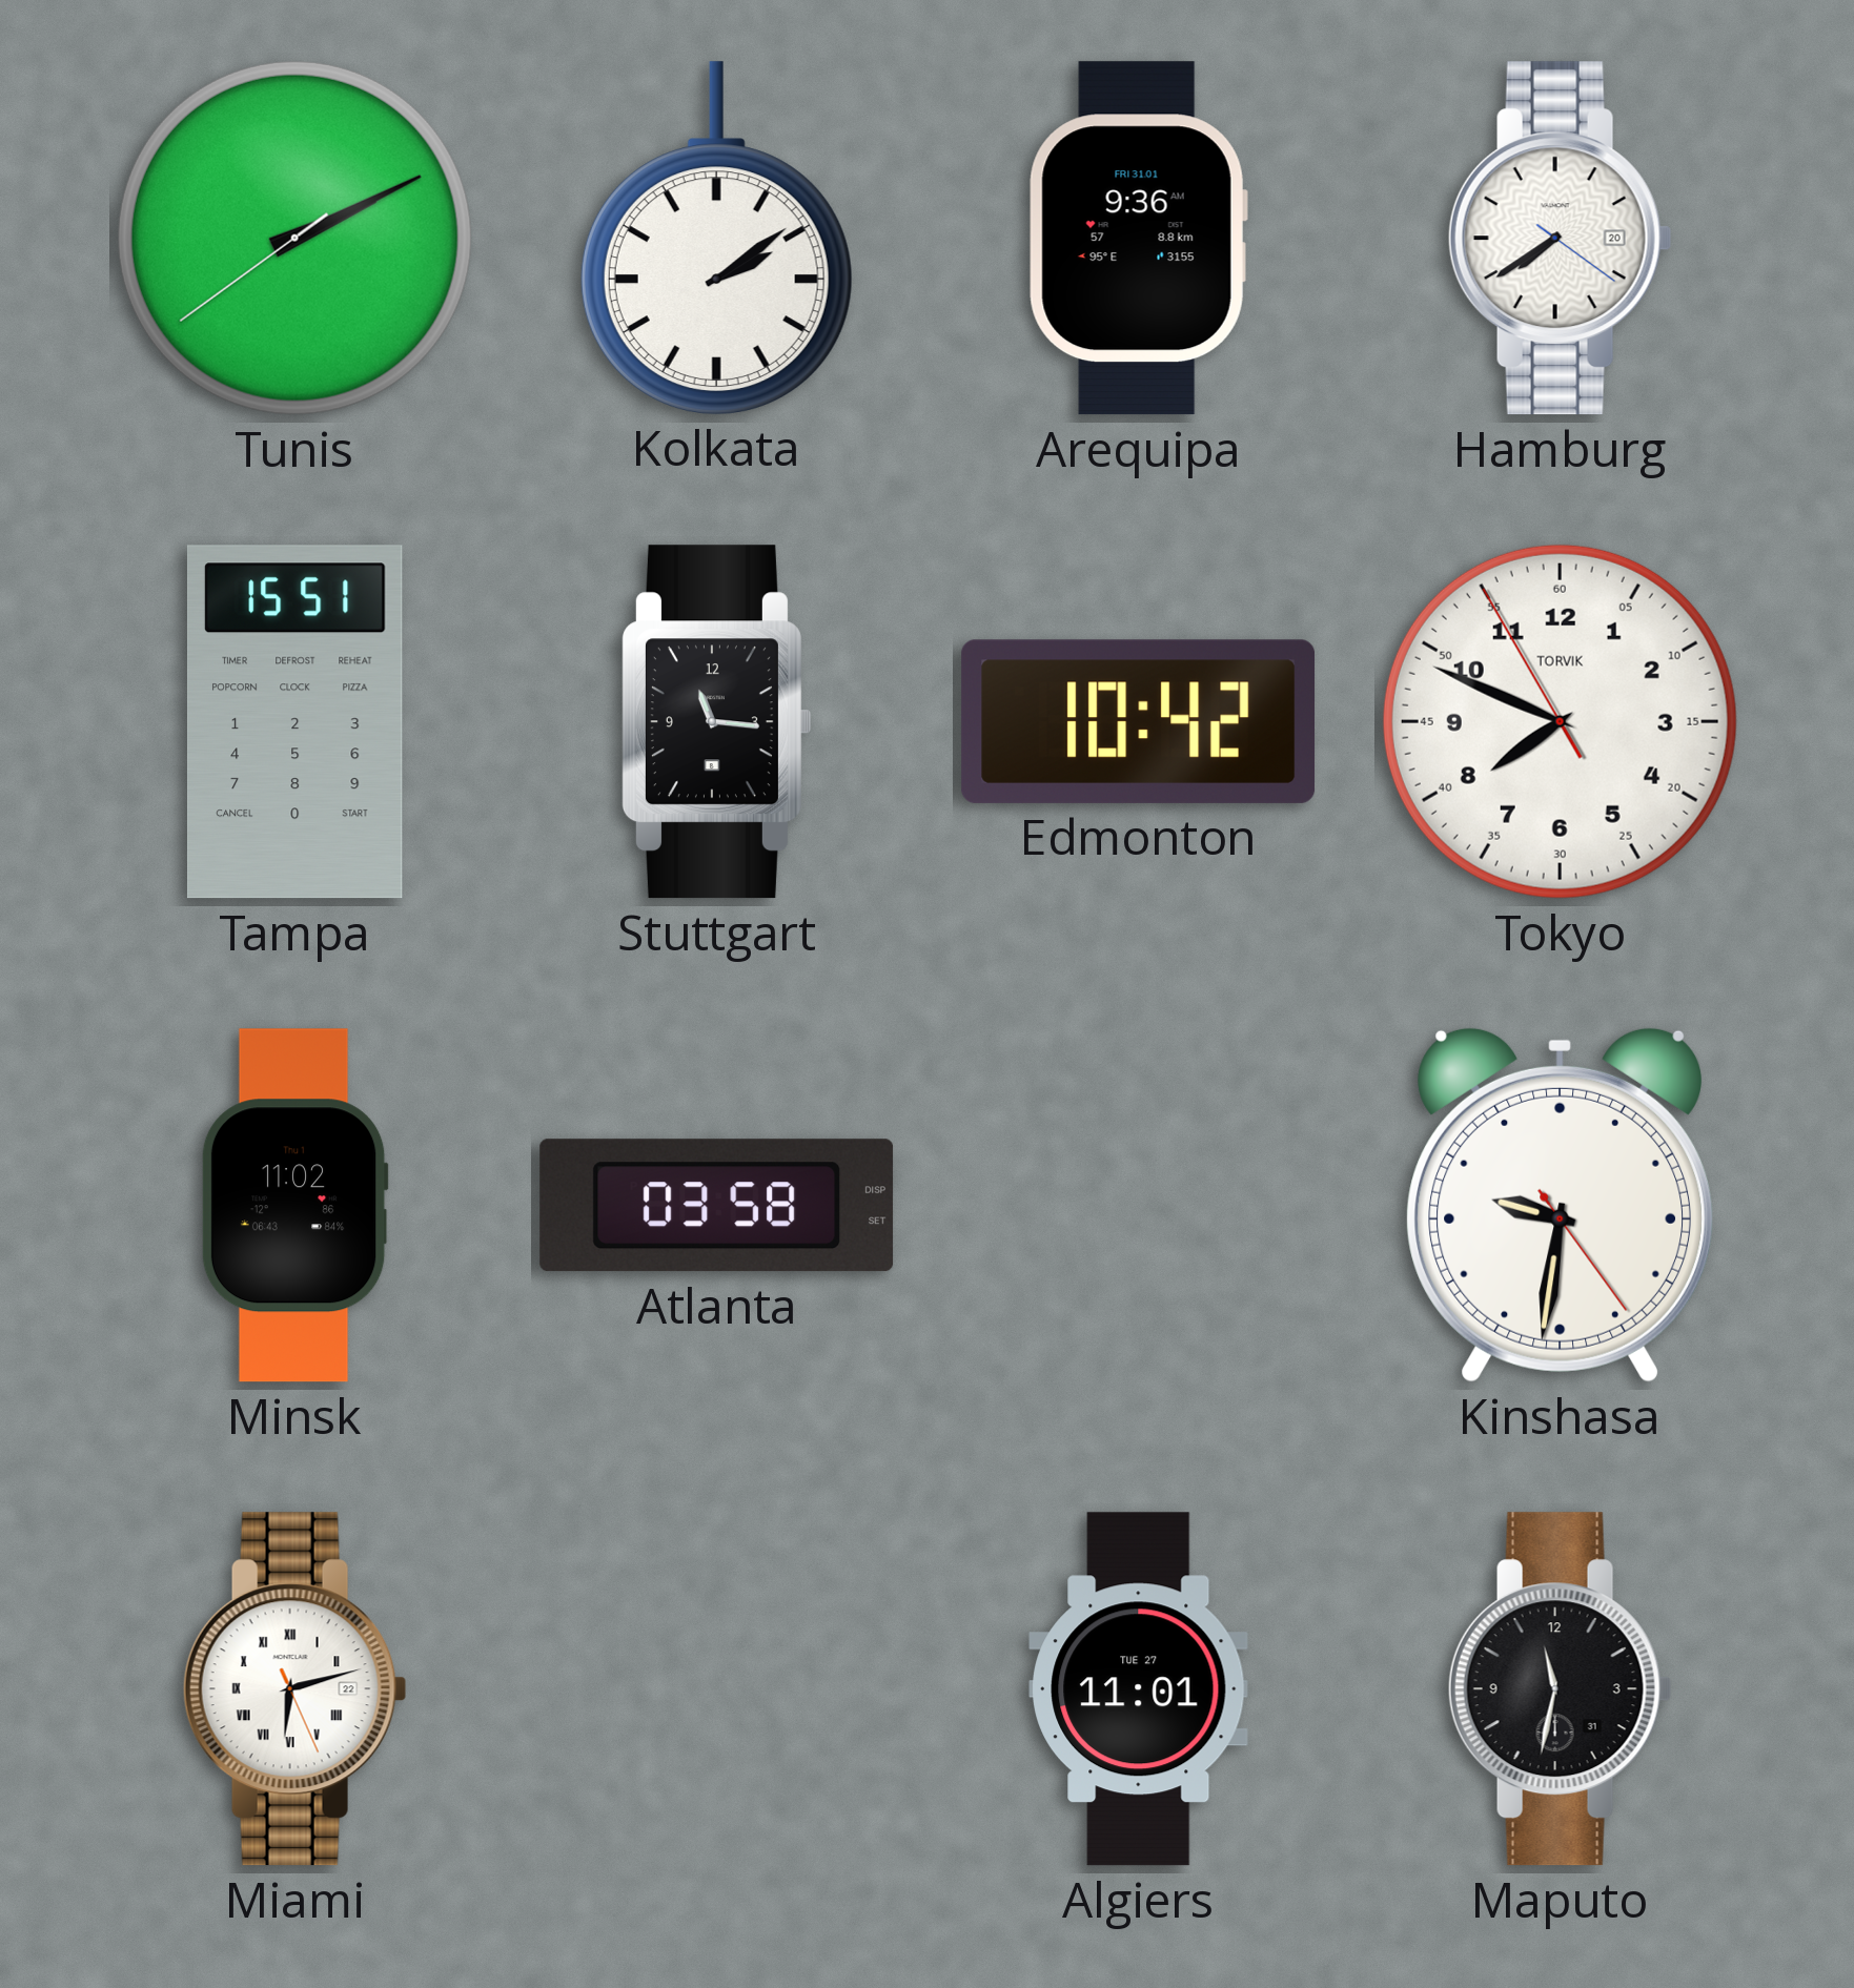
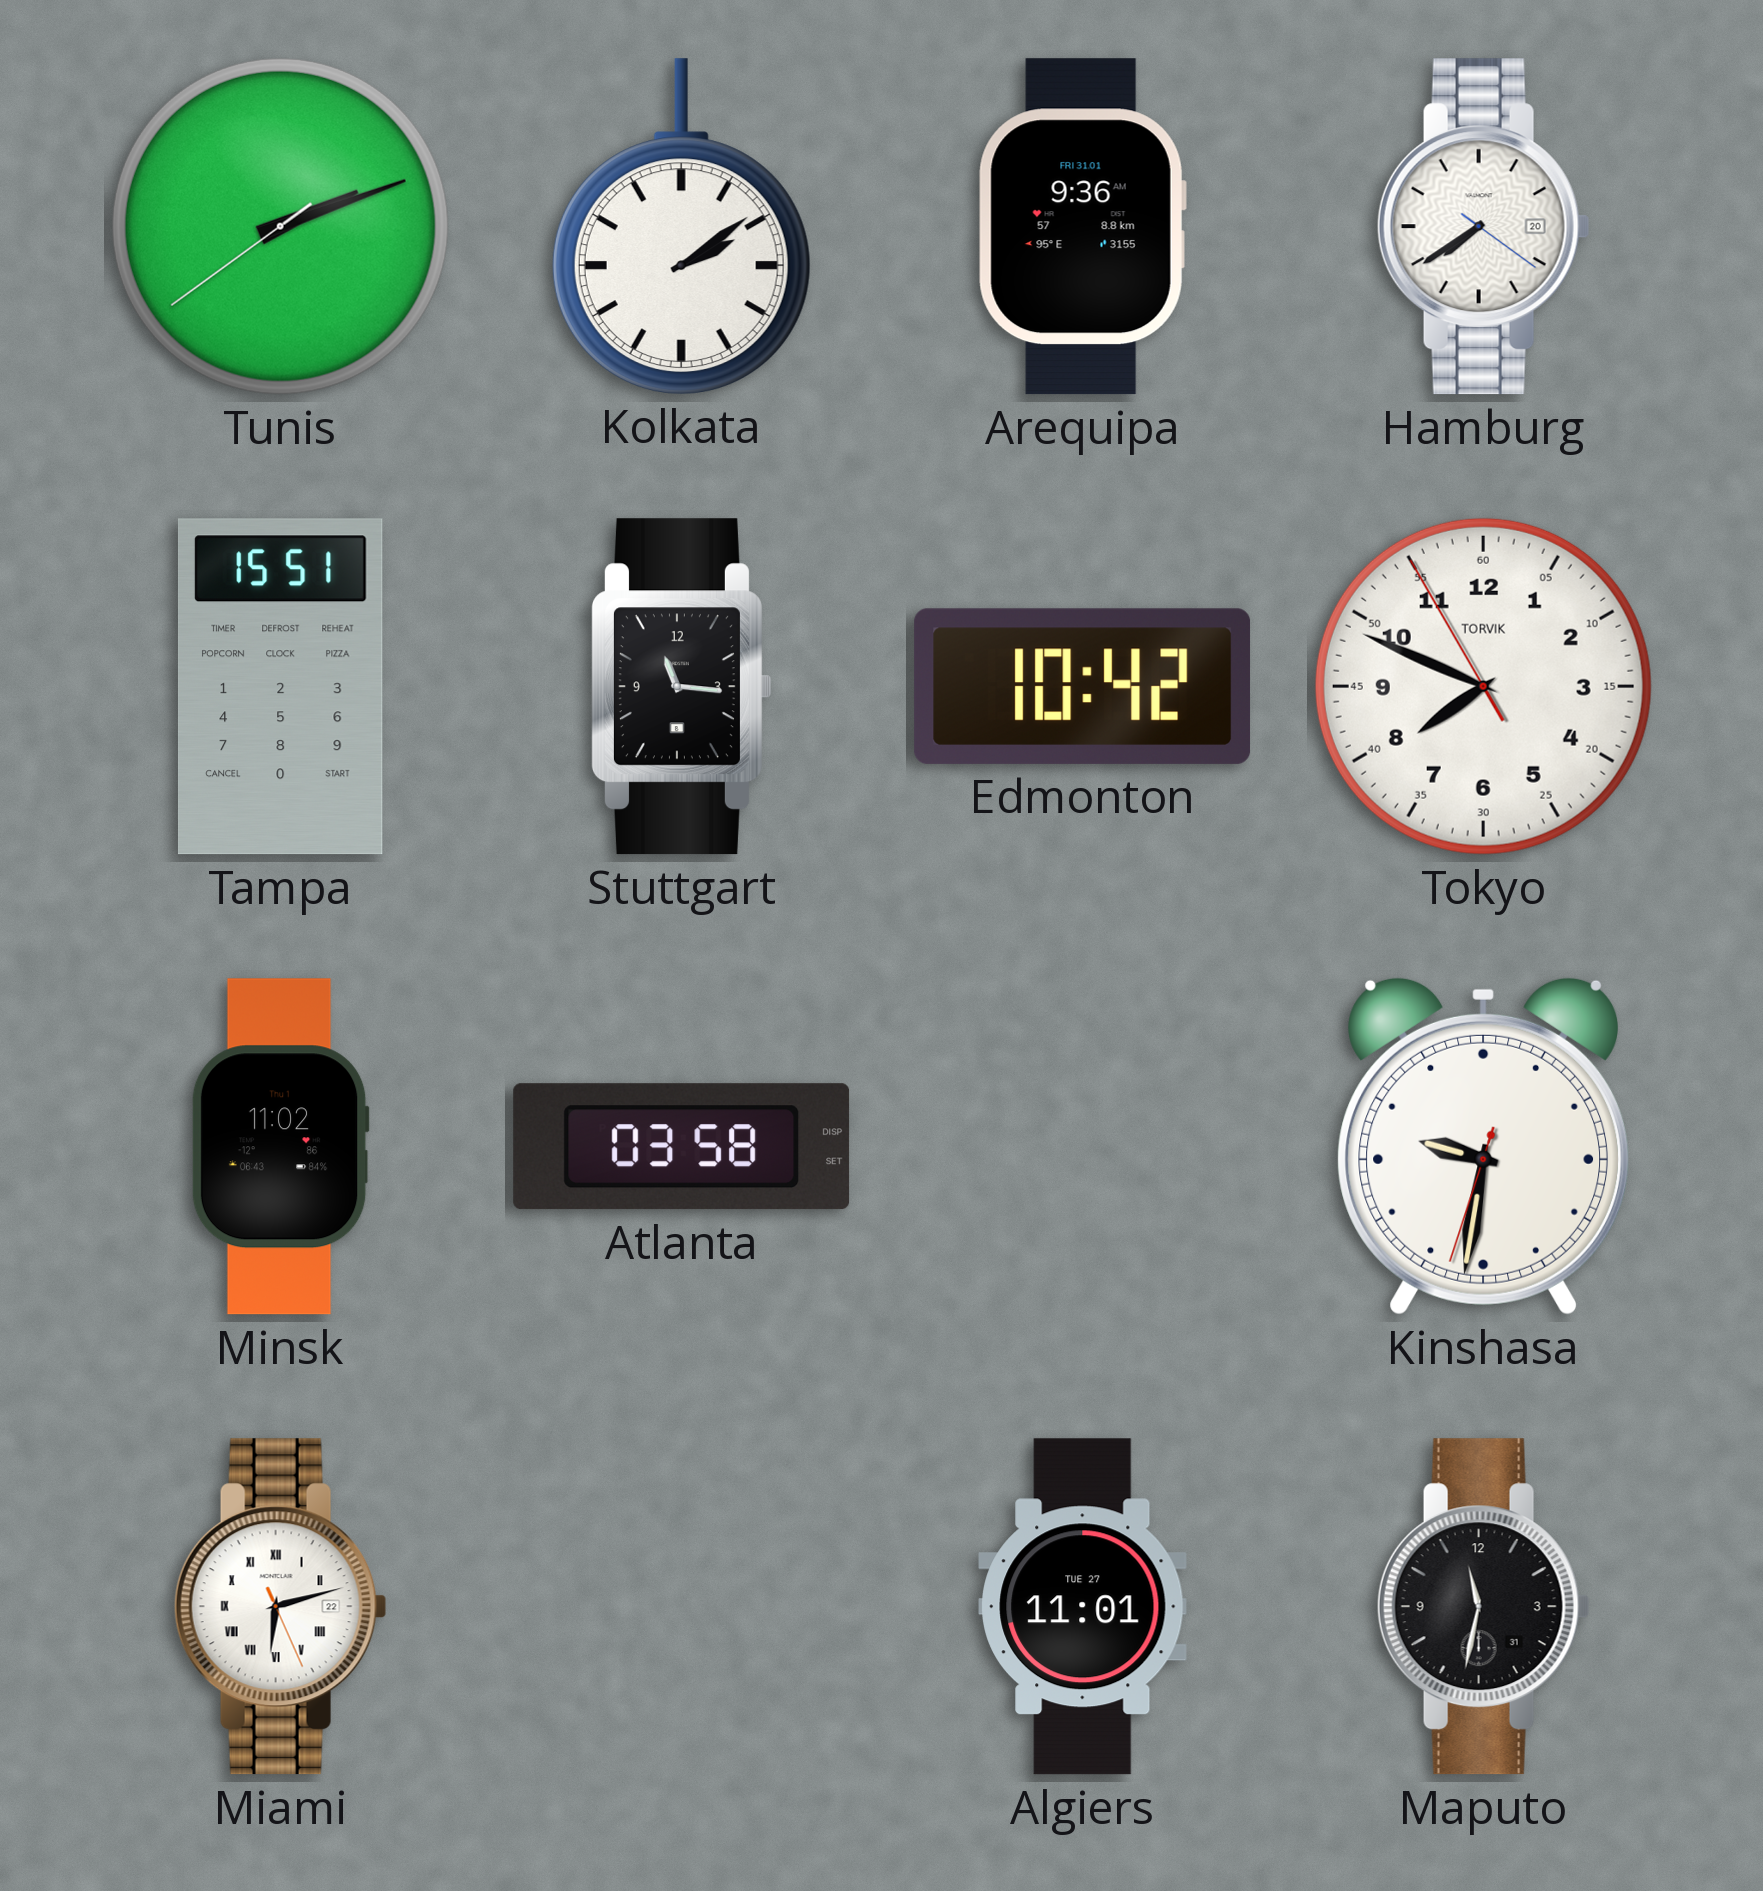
Tunis: 2:10 -> 2:11 (280, 226)
Kinshasa: 9:31:24 -> 9:31:33 (1483, 1146)
